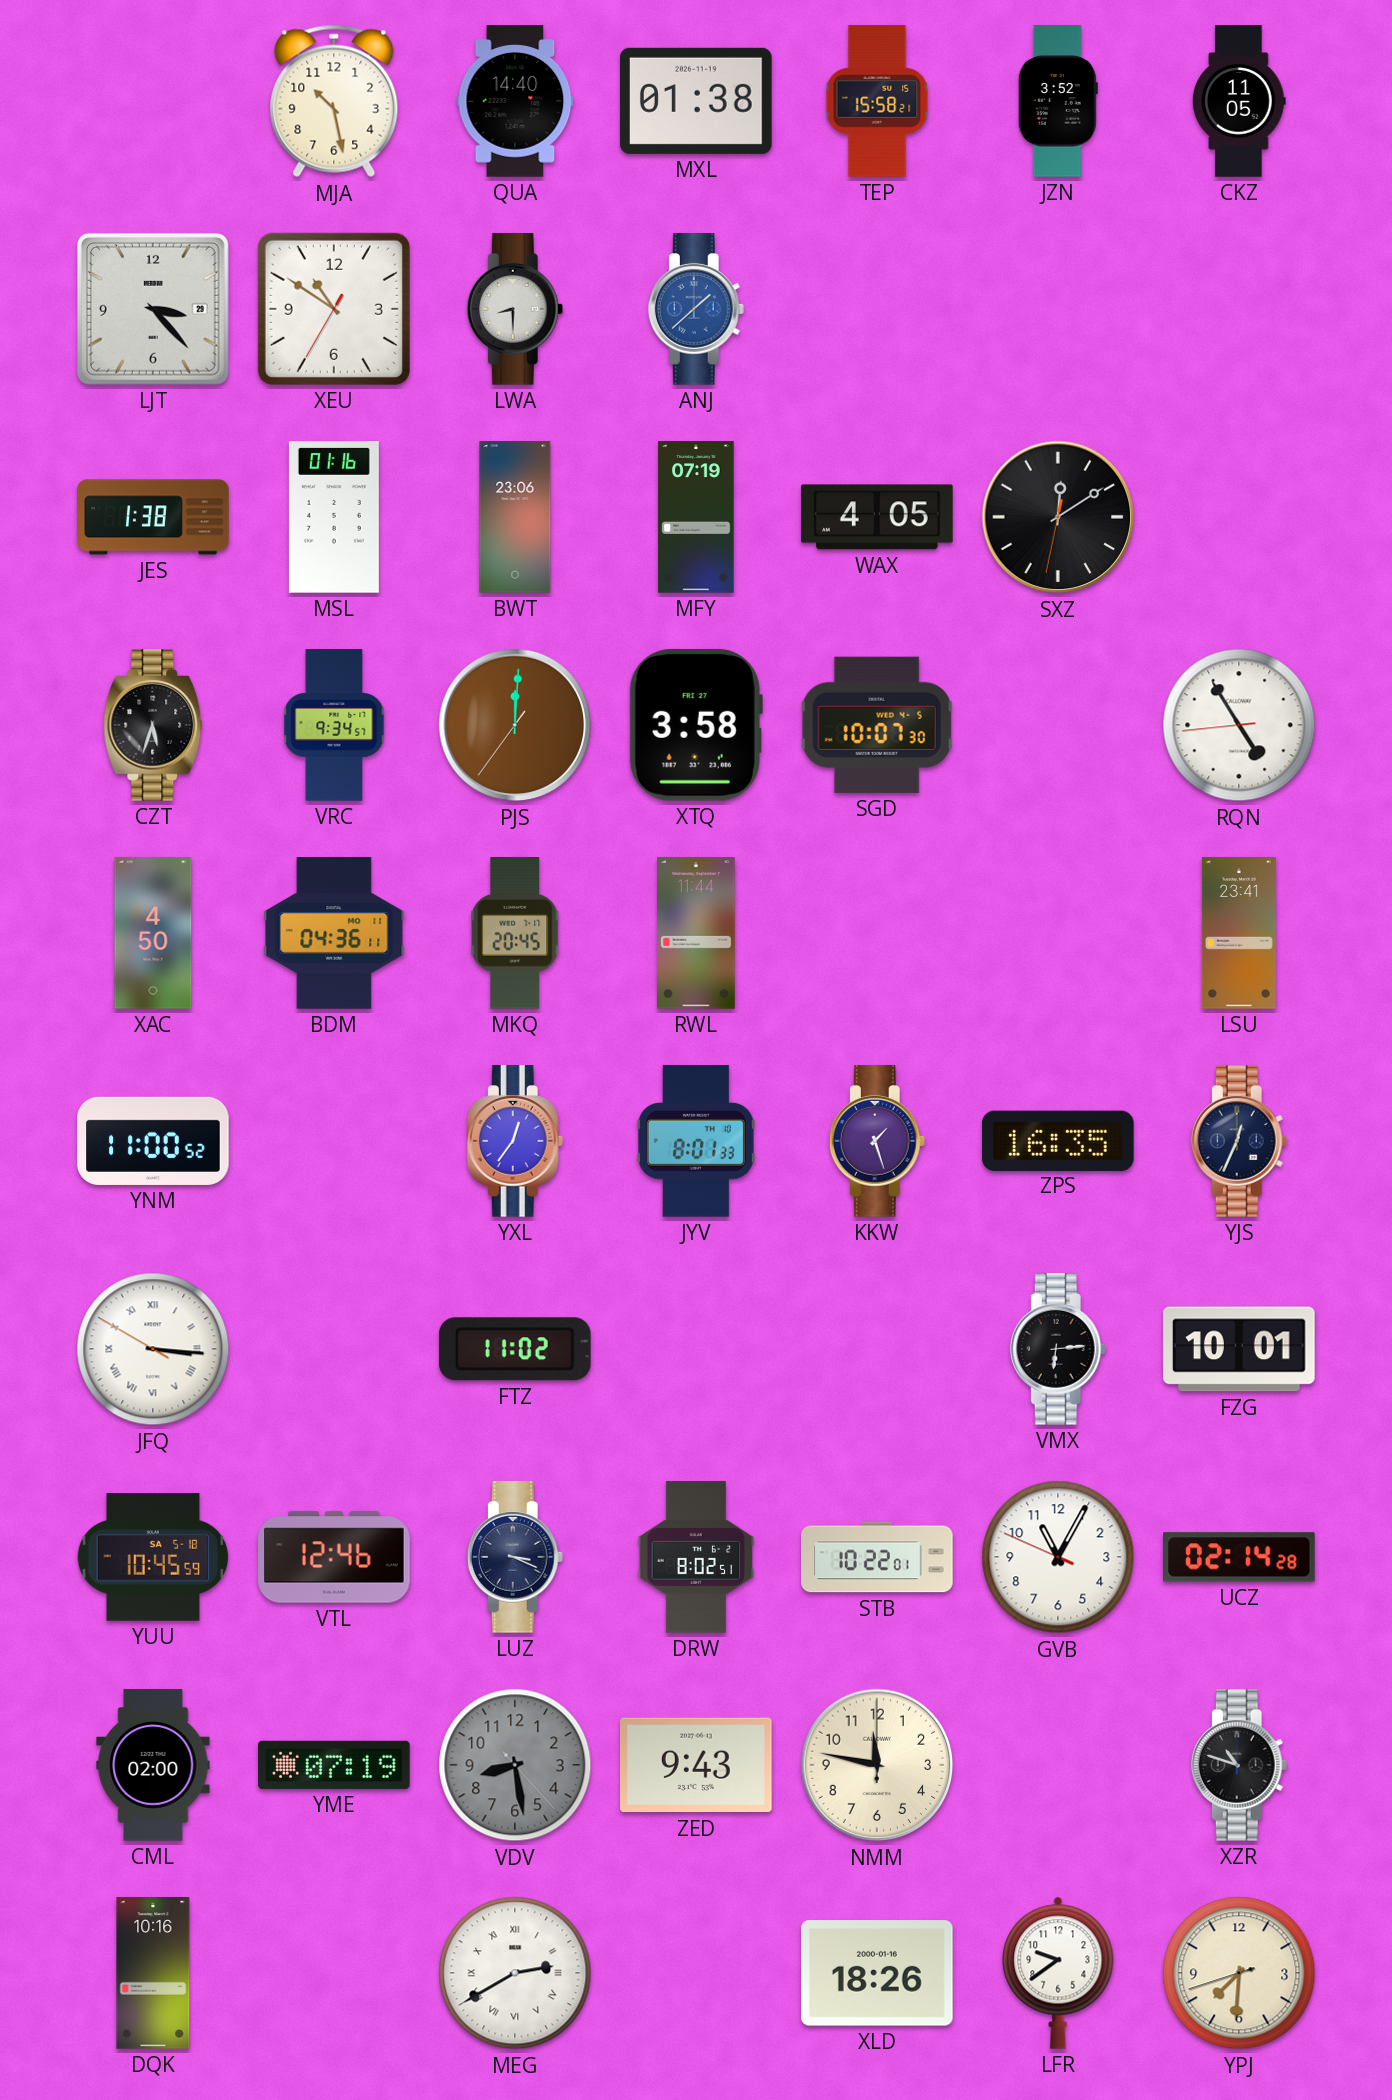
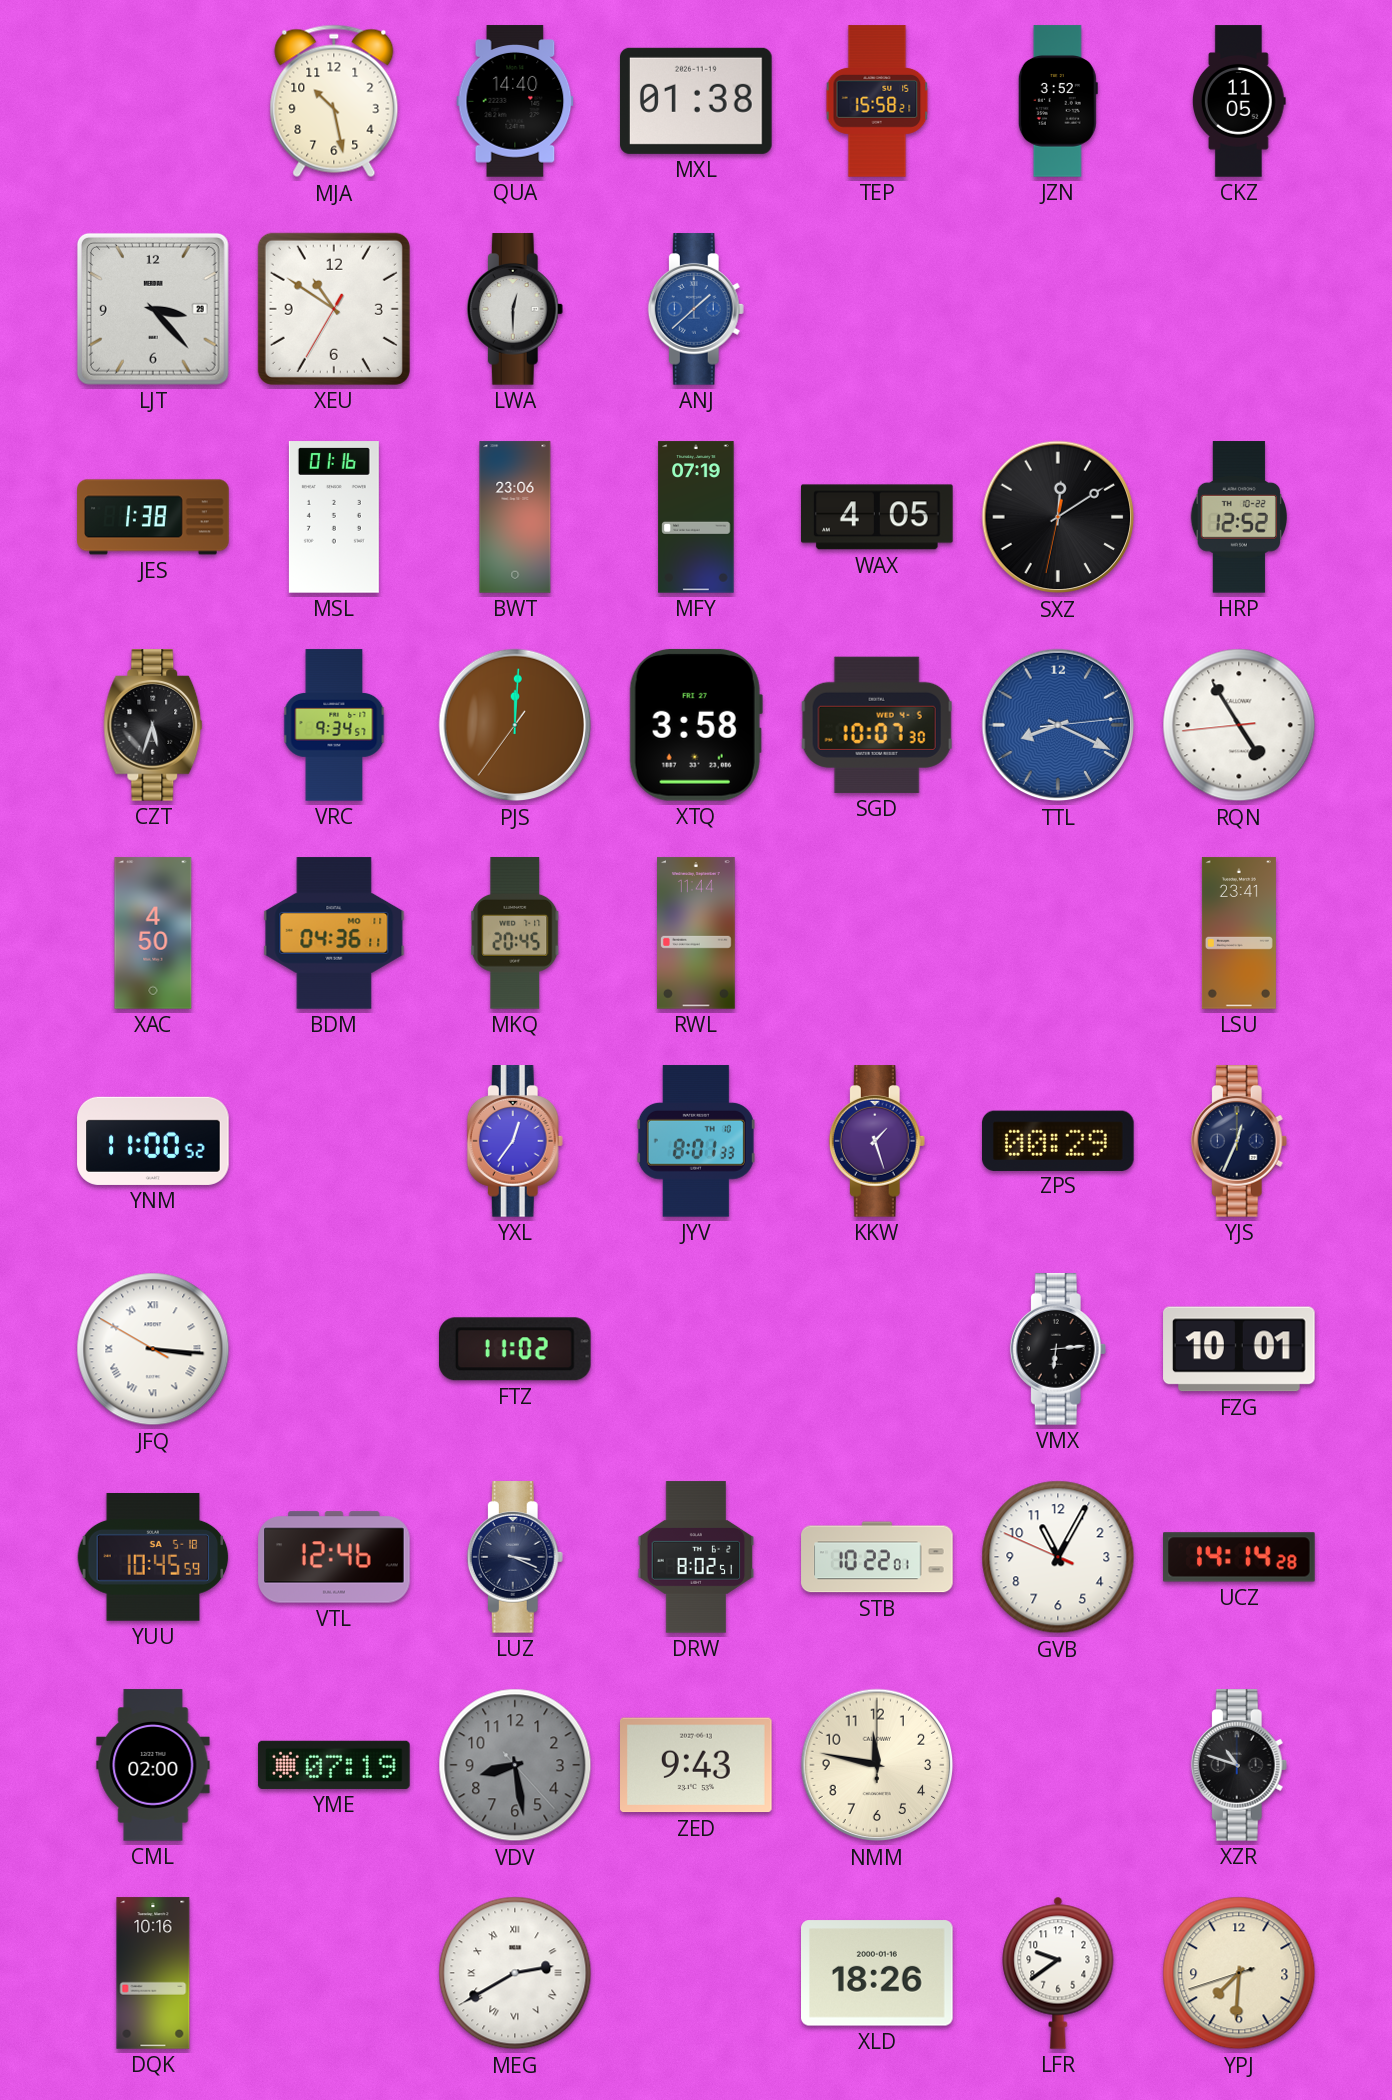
LWA: 8:30 -> 12:30 (515, 309)
HRP: none -> 12:52 (1238, 517)
TTL: none -> 8:19 (1058, 725)
ZPS: 16:35 -> 00:29 (1059, 1140)
UCZ: 02:14 -> 14:14 (1239, 1557)
